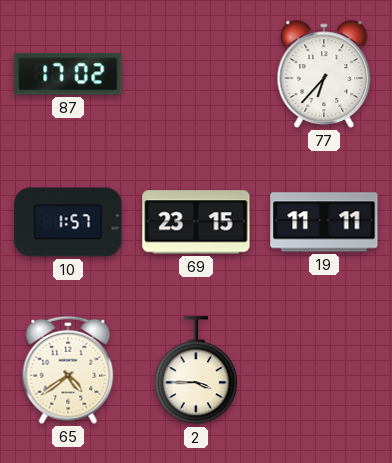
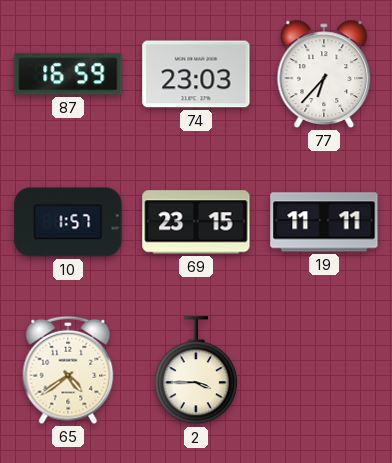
87: 17:02 -> 16:59 (68, 74)
74: none -> 23:03 (196, 74)
